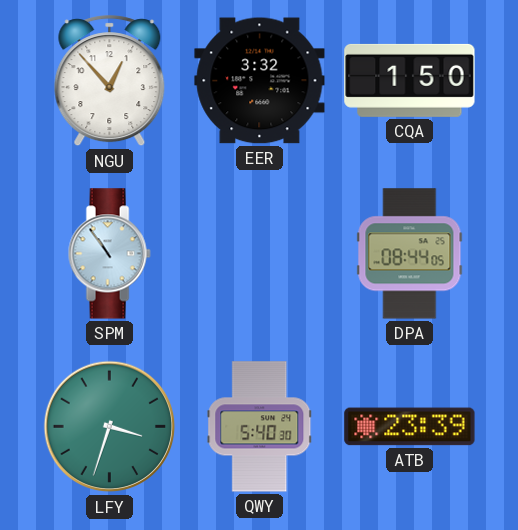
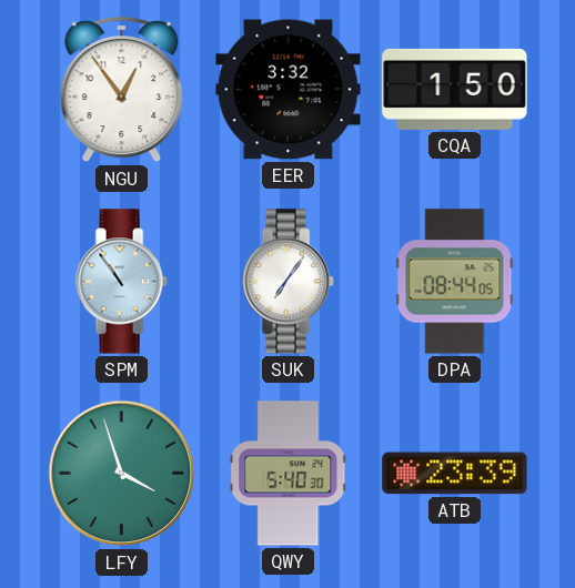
NGU: 12:53 -> 12:54 (122, 90)
SUK: none -> 7:06 (287, 282)
LFY: 3:33 -> 3:57 (122, 474)
